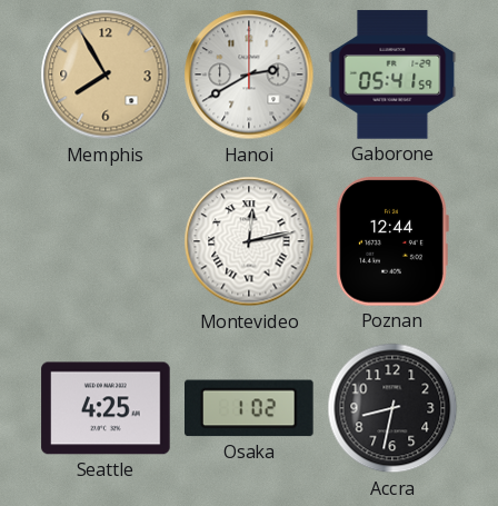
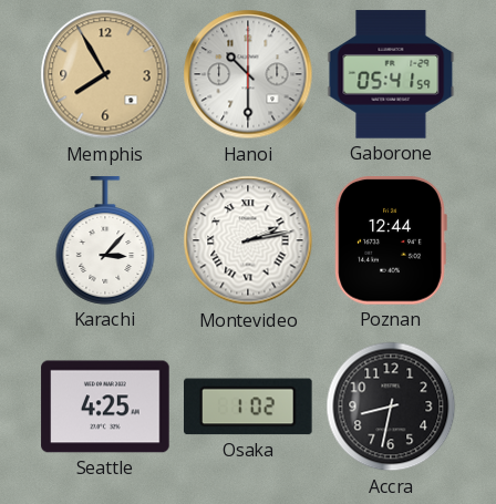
Hanoi: 2:40 -> 10:30 (248, 74)
Karachi: none -> 3:07 (105, 240)
Montevideo: 12:13 -> 2:13 (248, 240)
